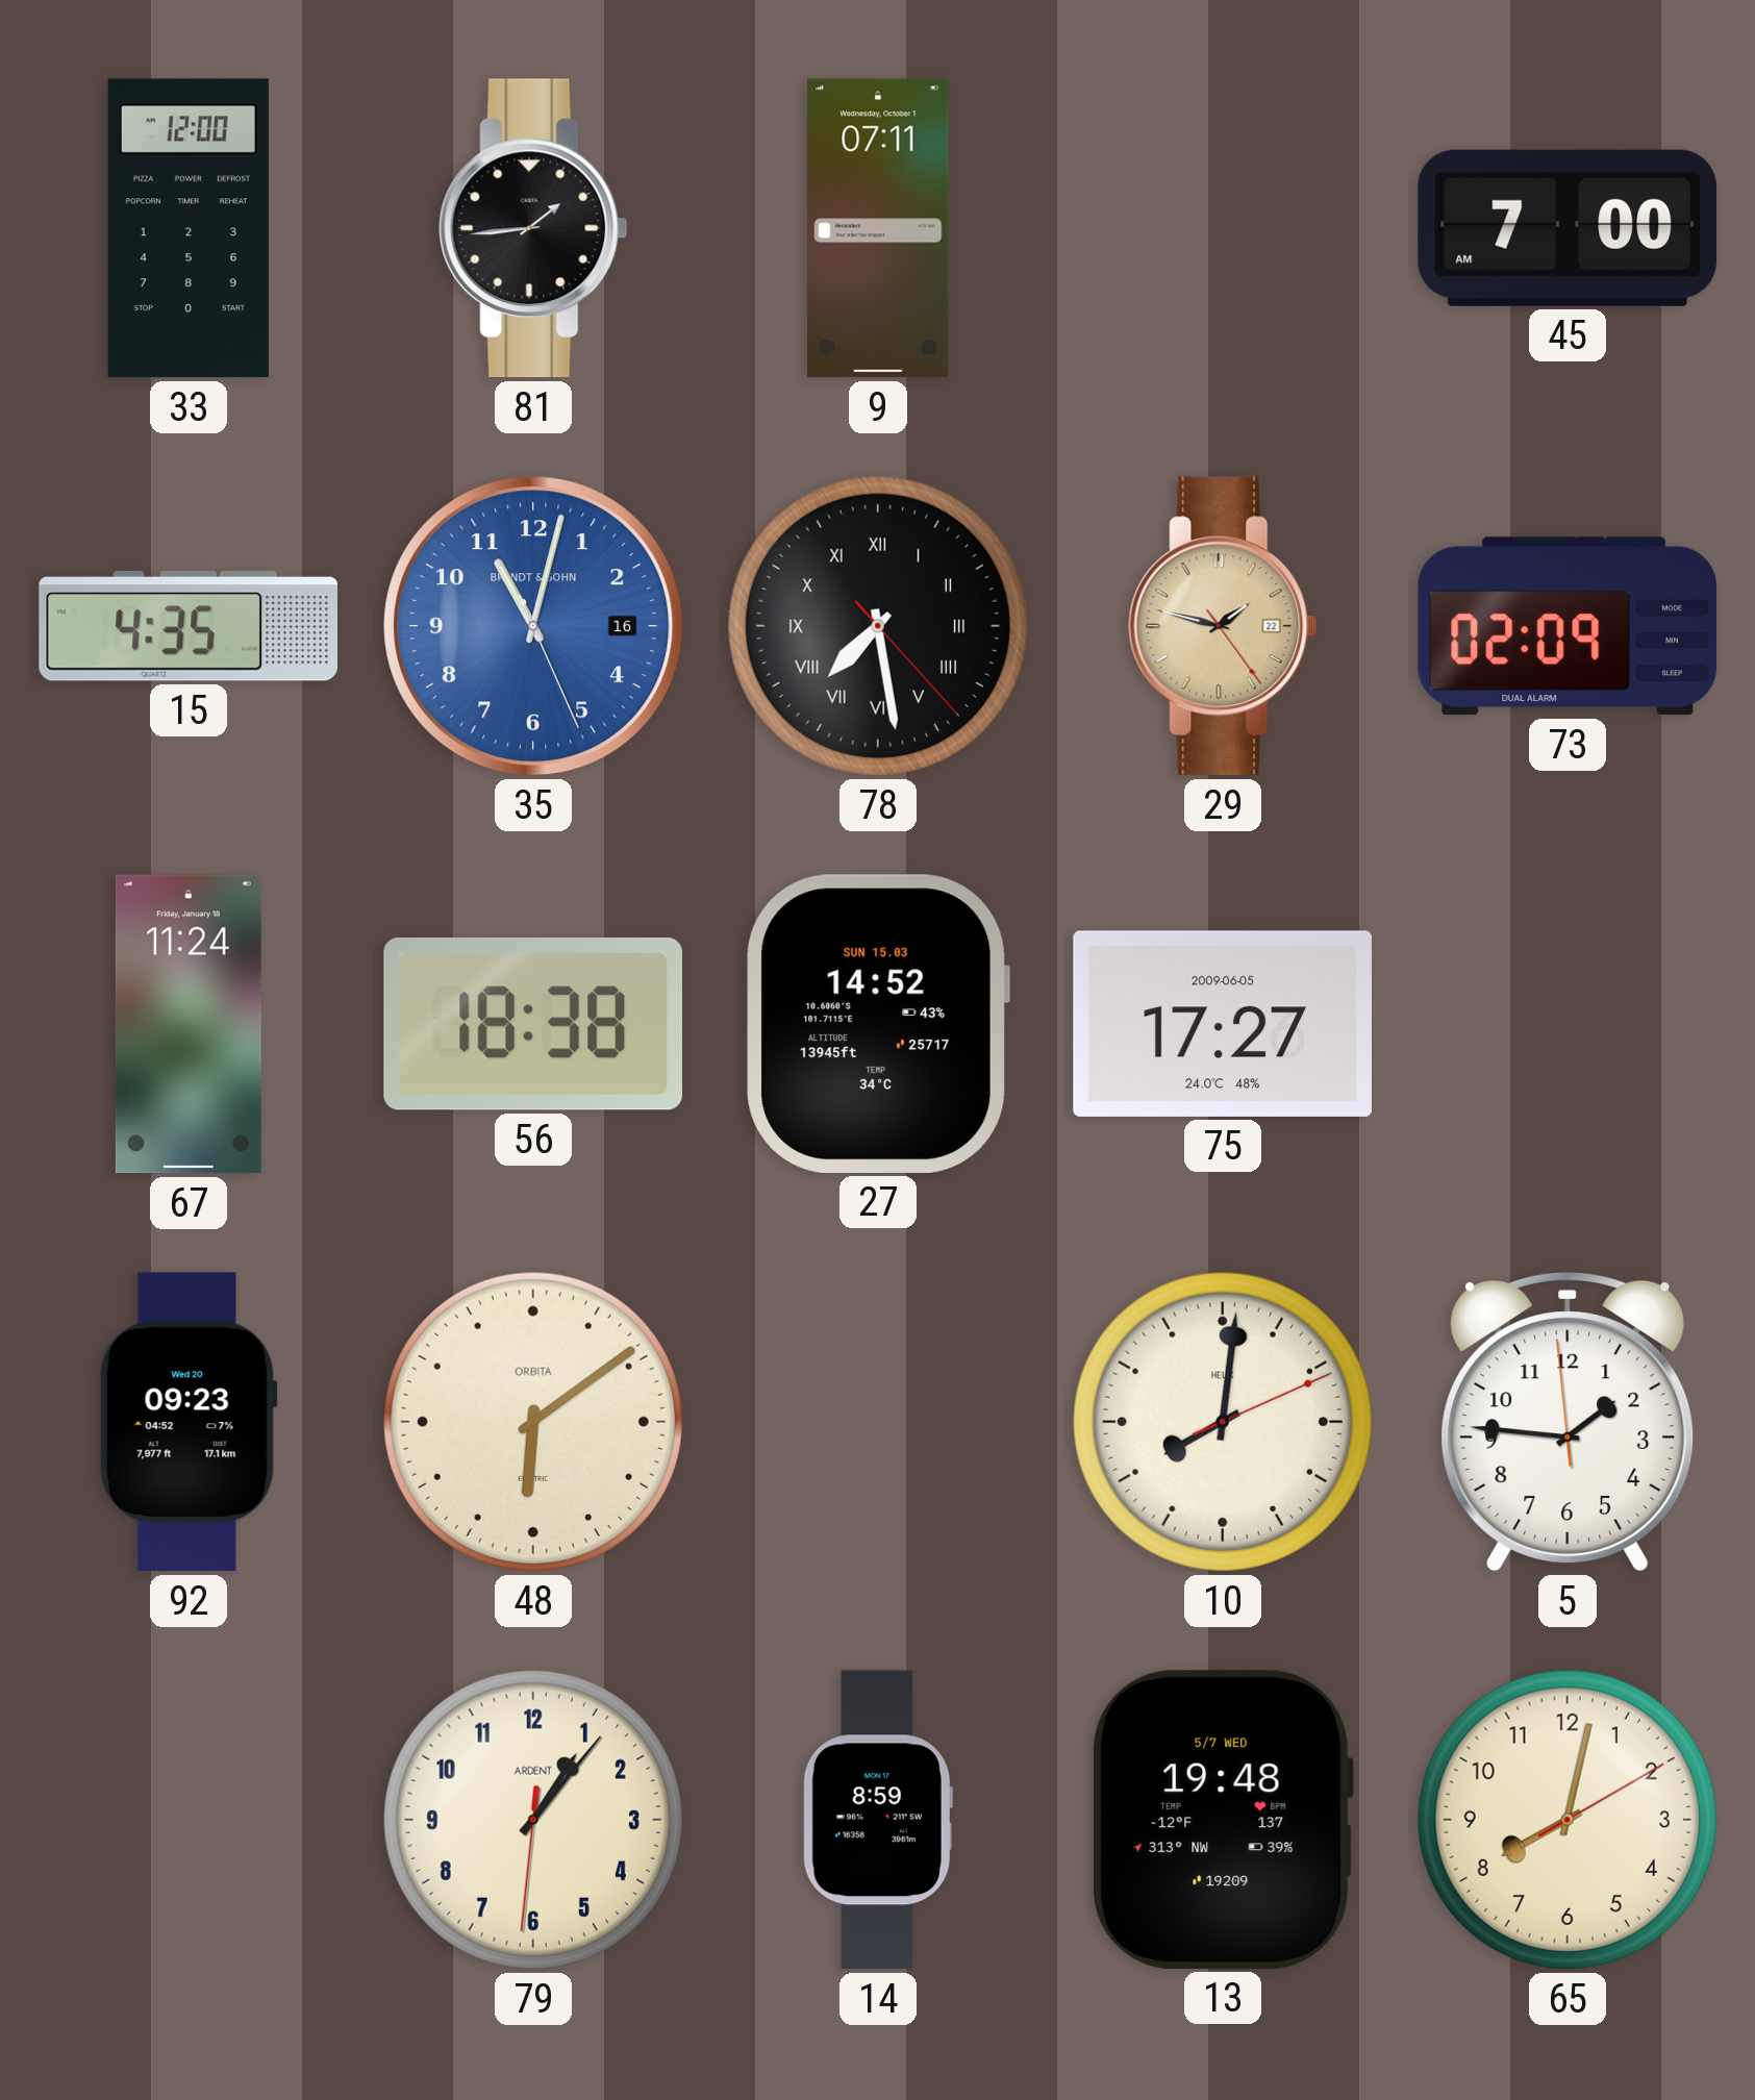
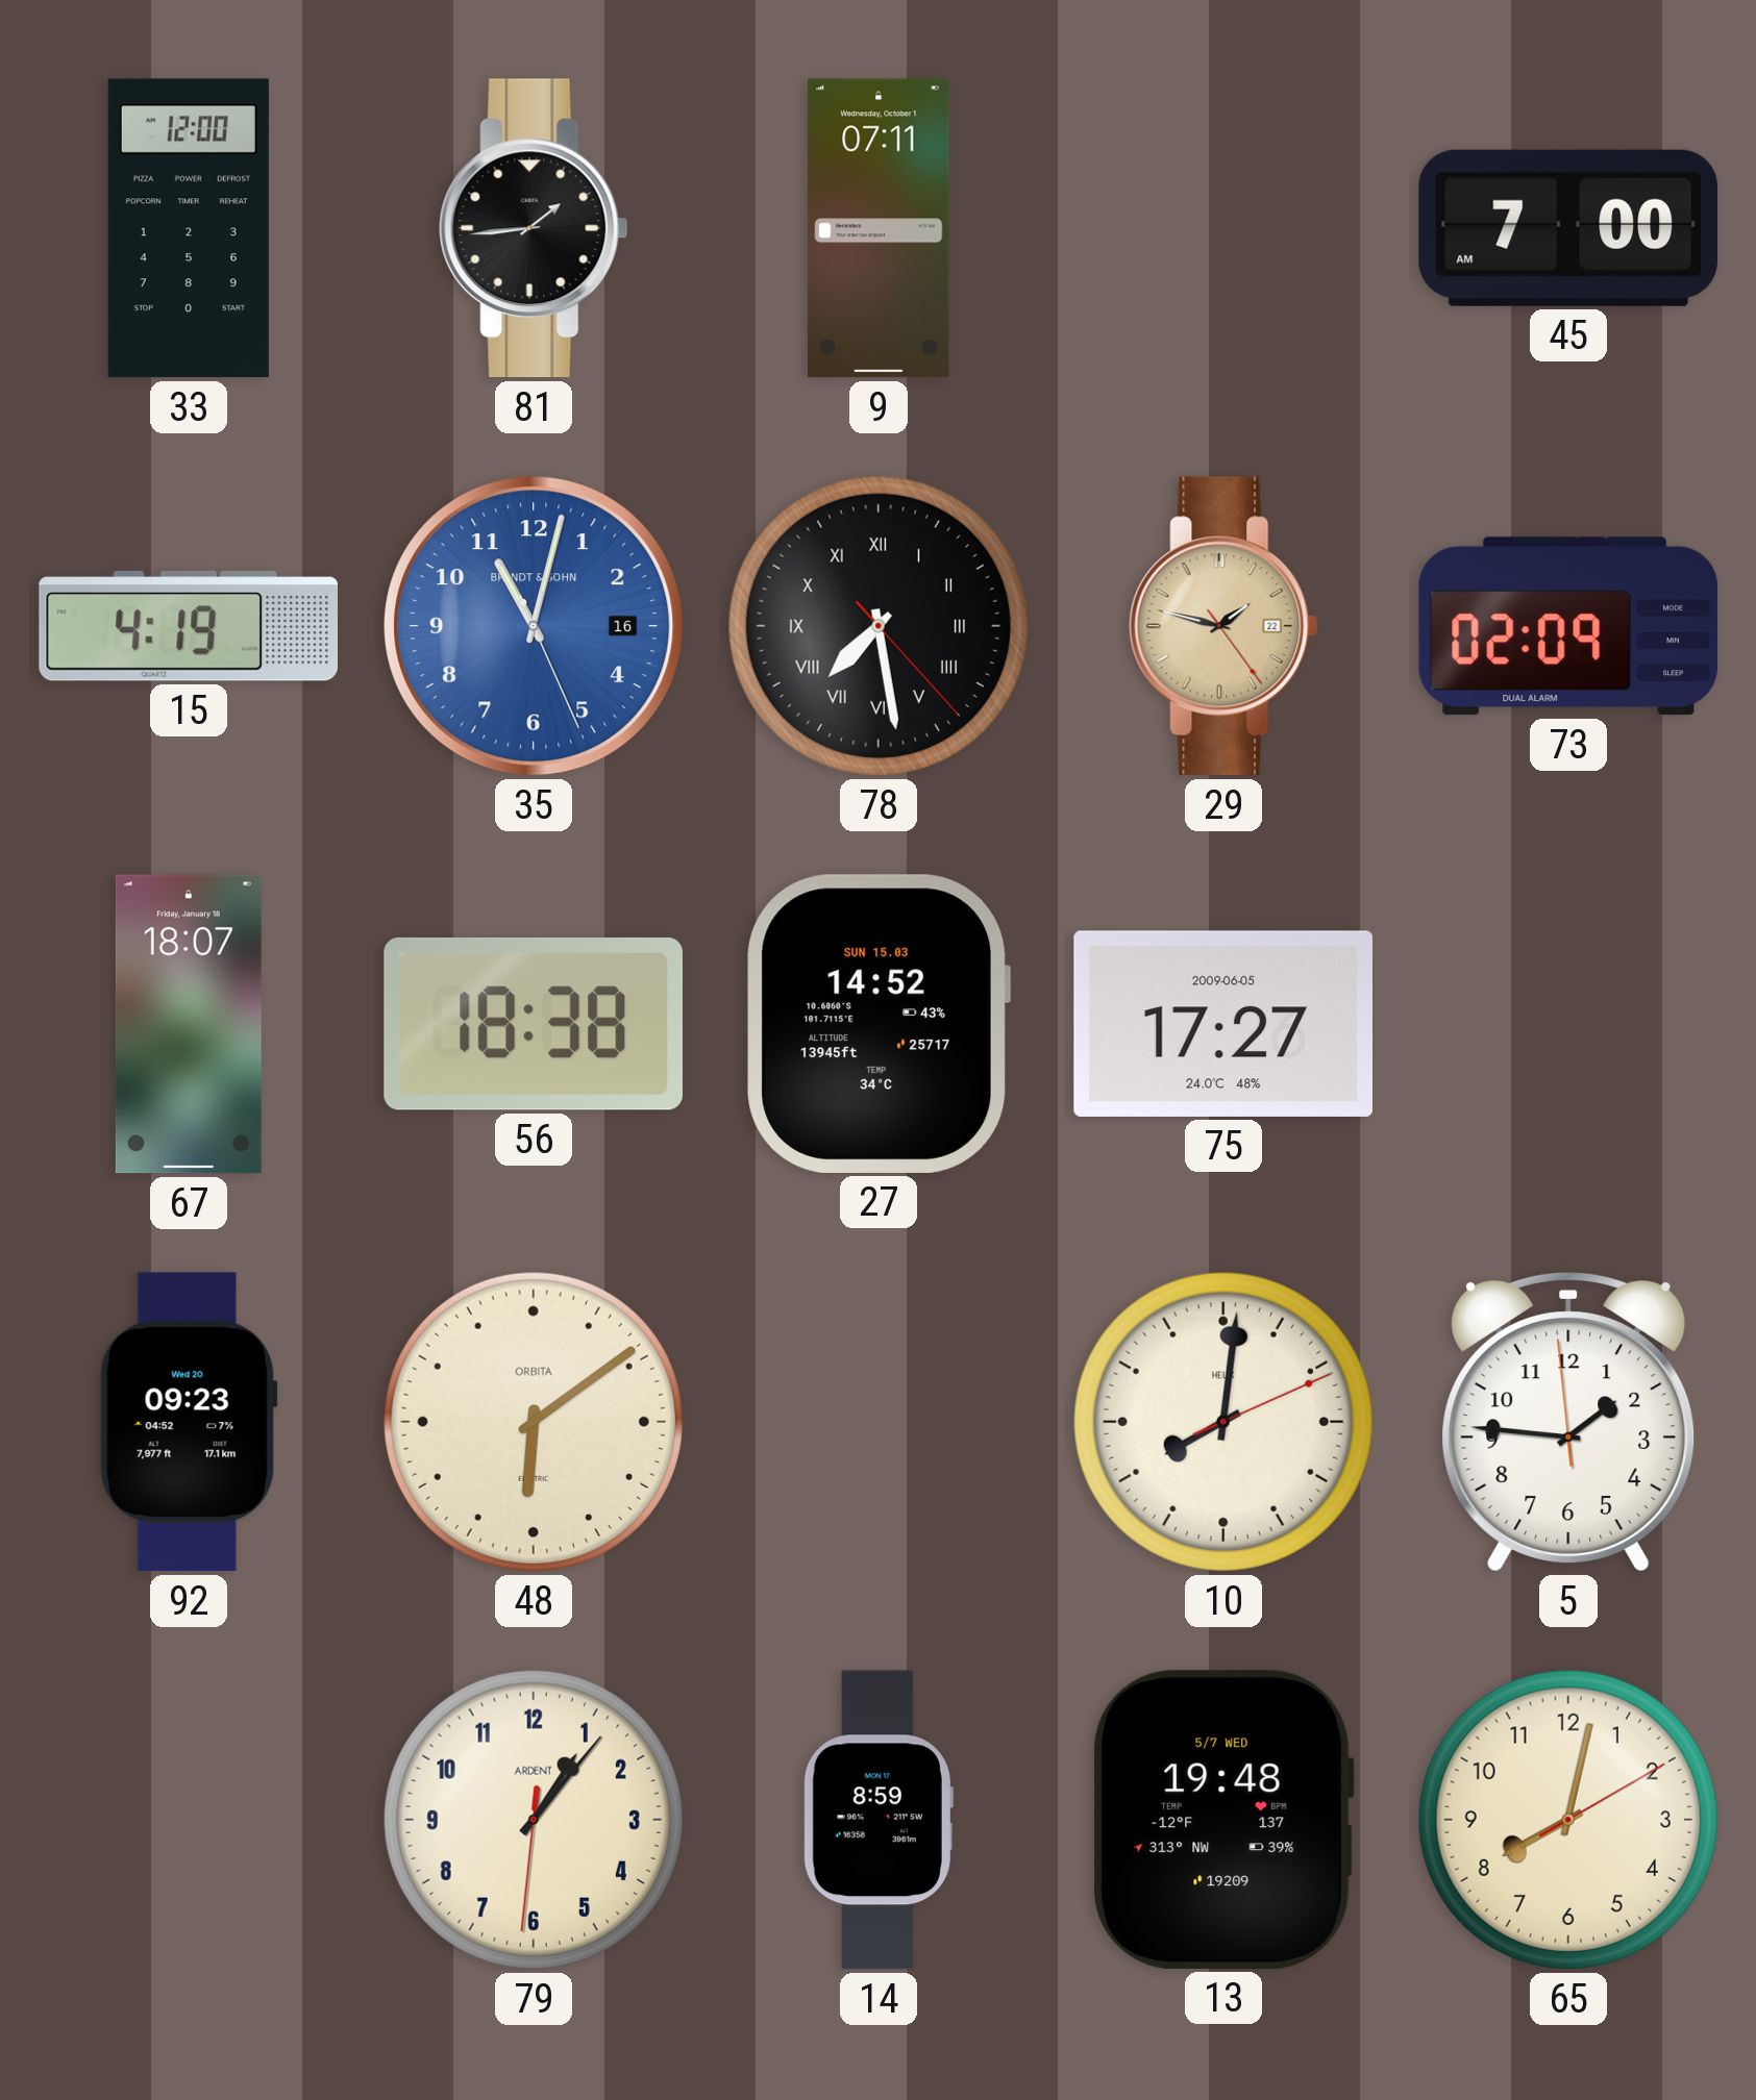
15: 4:35 -> 4:19 (188, 626)
67: 11:24 -> 18:07 (189, 1024)
